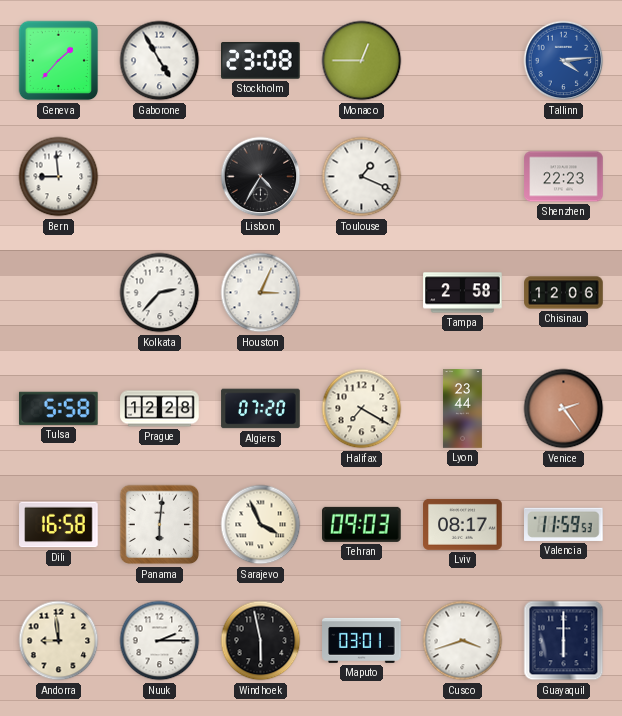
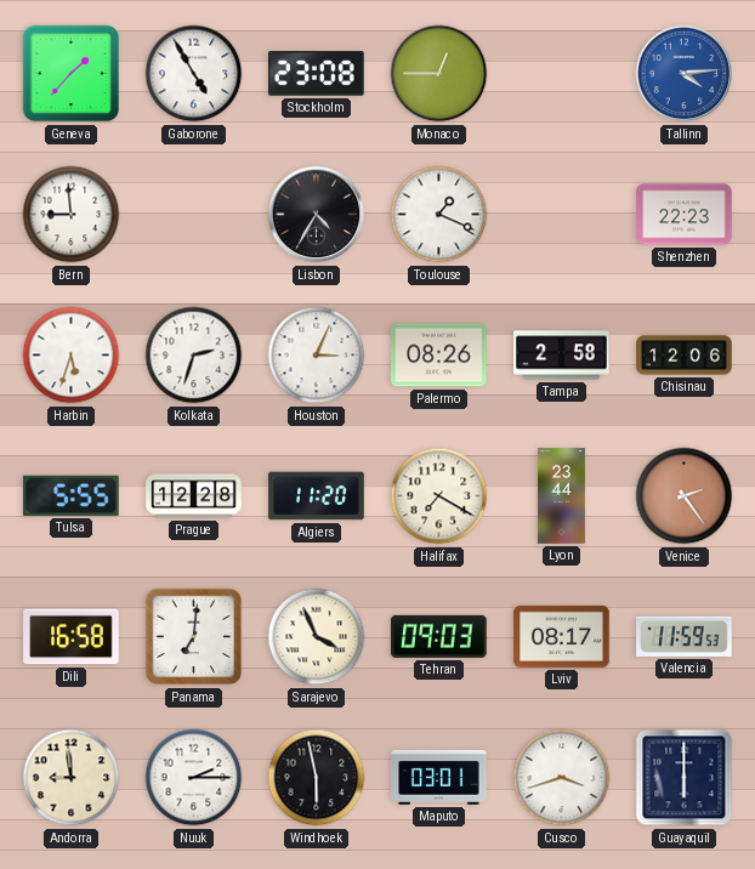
Harbin: none -> 5:33 (72, 356)
Kolkata: 2:37 -> 2:33 (194, 356)
Palermo: none -> 08:26 (439, 356)
Tulsa: 5:58 -> 5:55 (72, 495)
Algiers: 07:20 -> 11:20 (317, 496)
Panama: 6:01 -> 7:01 (194, 637)
